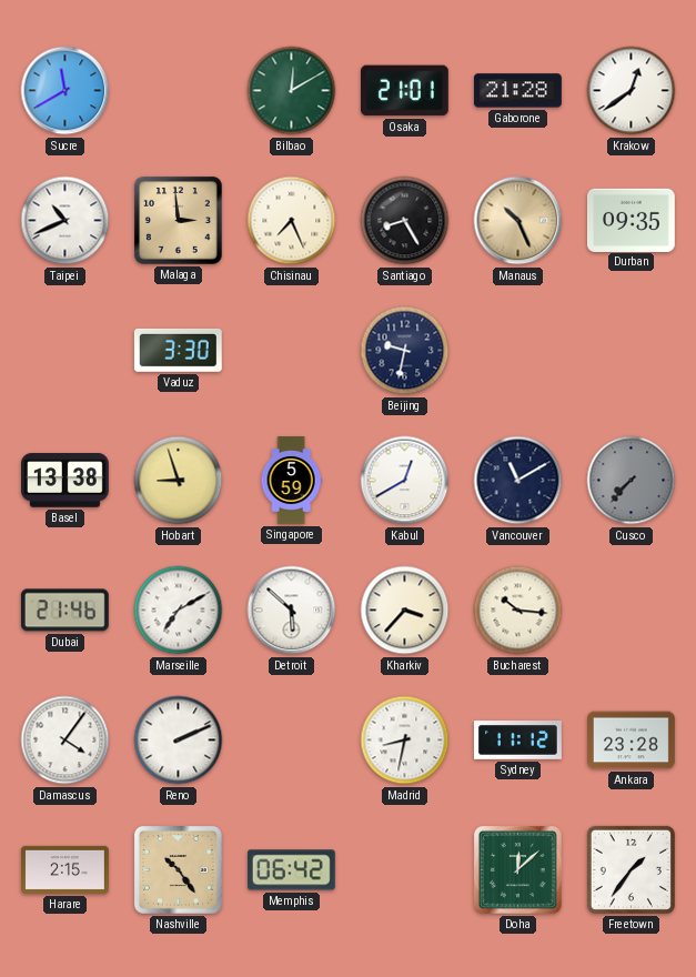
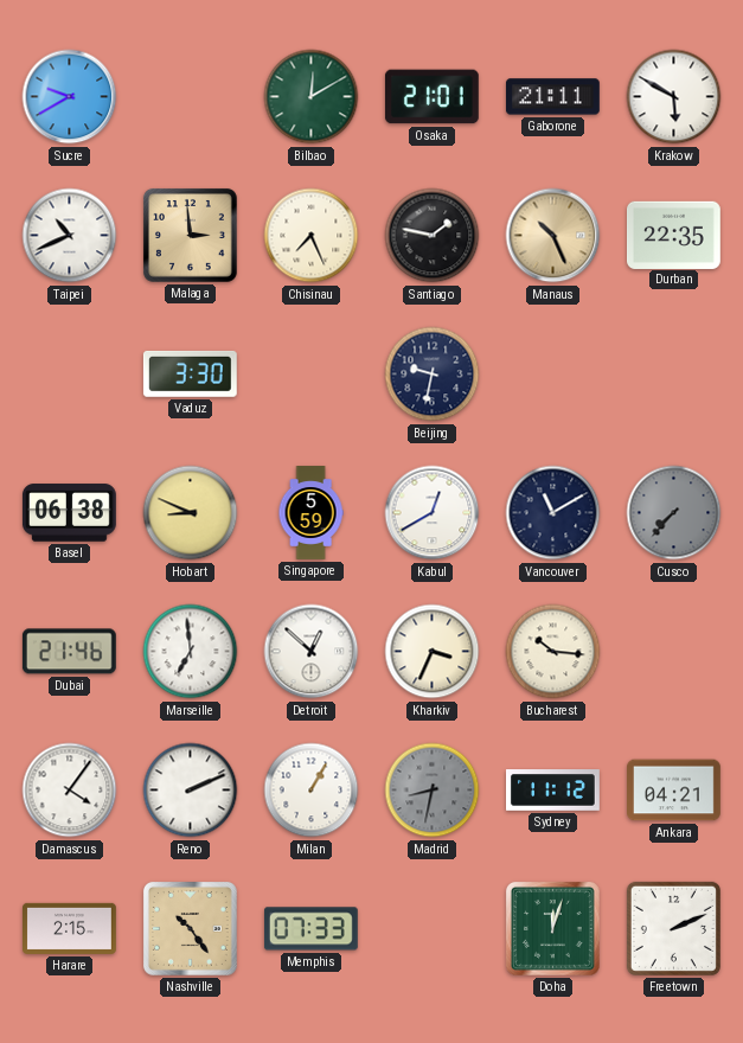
Sucre: 11:40 -> 9:40 (70, 97)
Gaborone: 21:28 -> 21:11 (552, 97)
Krakow: 12:39 -> 5:50 (674, 97)
Santiago: 8:25 -> 1:47 (433, 236)
Durban: 09:35 -> 22:35 (674, 235)
Basel: 13:38 -> 06:38 (69, 513)
Hobart: 8:57 -> 8:49 (191, 513)
Marseille: 7:10 -> 6:59 (191, 652)
Detroit: 5:52 -> 12:52 (312, 652)
Kharkiv: 3:37 -> 3:34 (433, 652)
Milan: none -> 1:05 (312, 791)
Madrid dial: white -> grey (433, 791)
Ankara: 23:28 -> 04:21 (674, 791)
Memphis: 06:42 -> 07:33 (310, 929)
Doha: 12:08 -> 12:03 (552, 928)
Freetown: 1:36 -> 2:11 (673, 928)
